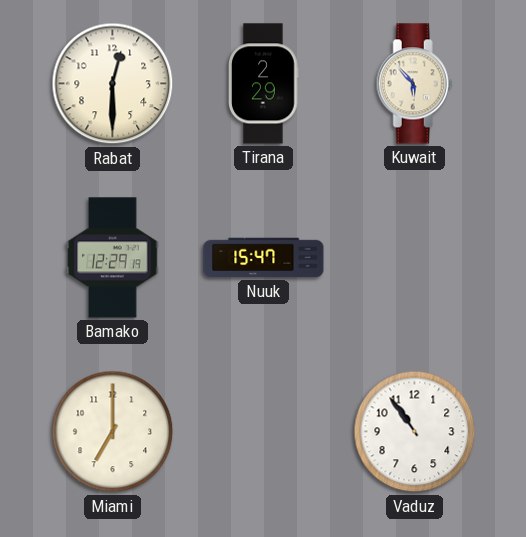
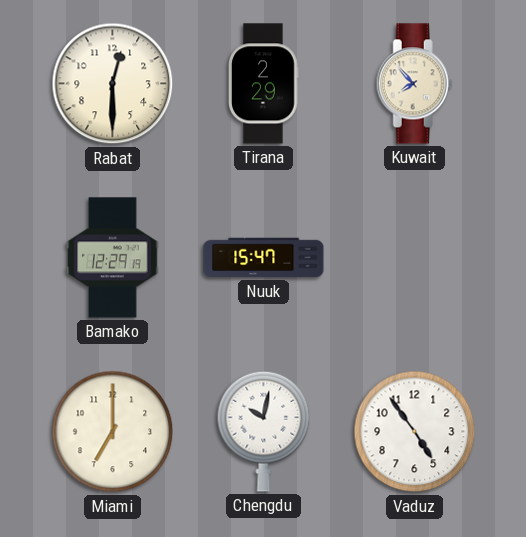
Kuwait: 5:53 -> 7:53 (414, 84)
Chengdu: none -> 10:02 (264, 431)
Vaduz: 10:54 -> 4:54 (415, 432)
